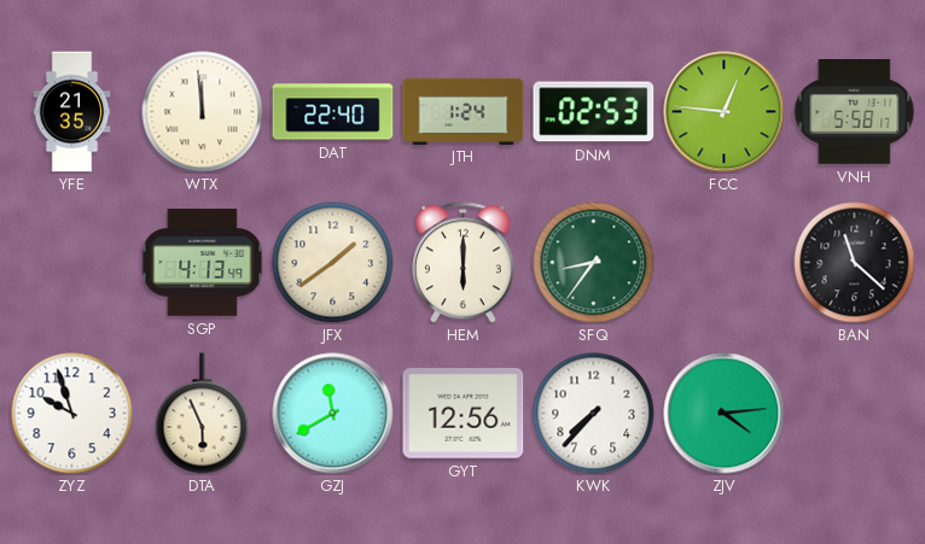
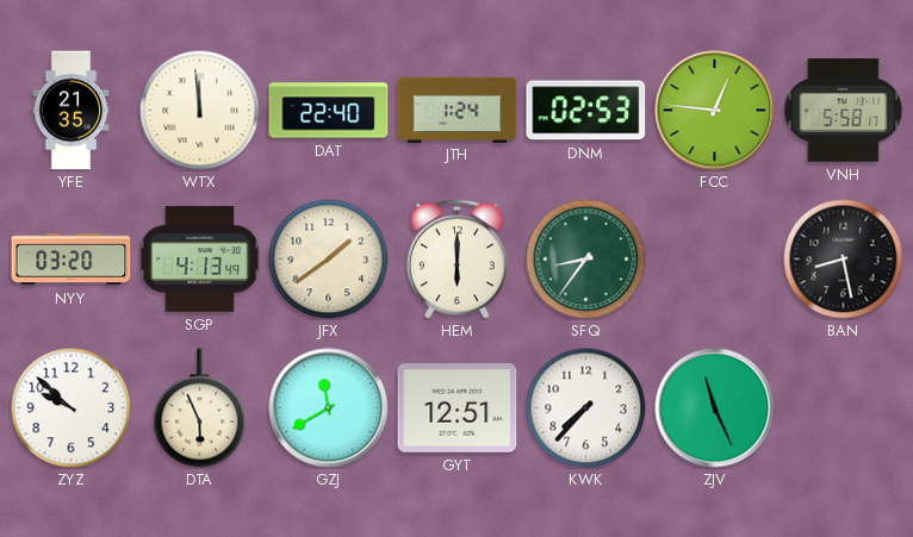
NYY: none -> 03:20 (72, 260)
BAN: 11:22 -> 8:28 (844, 260)
ZYZ: 9:57 -> 9:52 (72, 408)
GYT: 12:56 -> 12:51 (458, 408)
ZJV: 4:14 -> 11:26 (715, 408)
